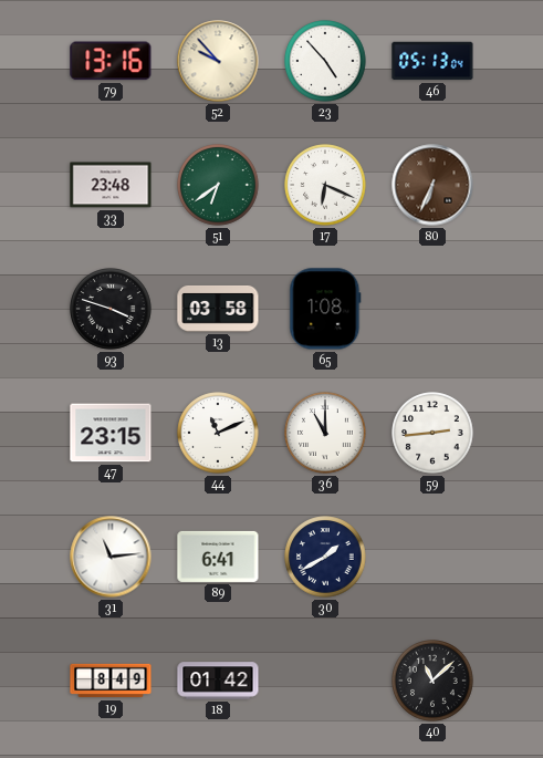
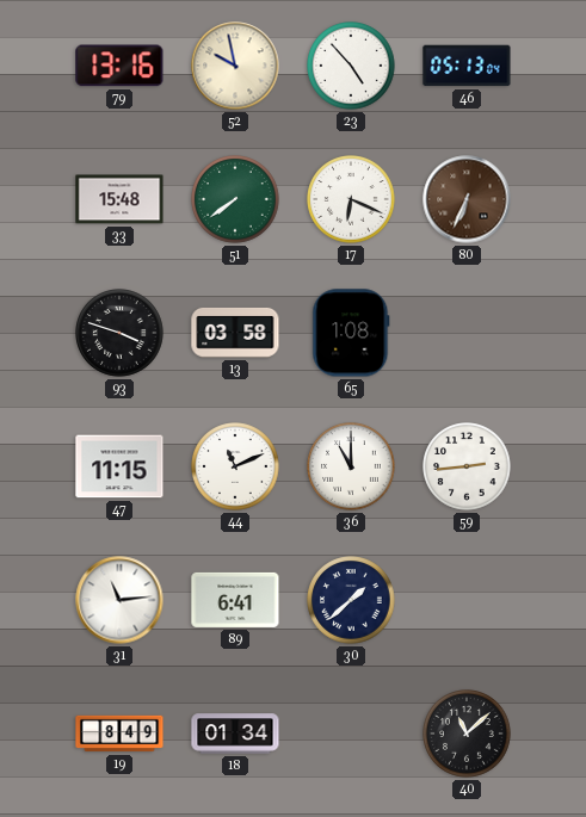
52: 9:53 -> 9:58 (235, 66)
33: 23:48 -> 15:48 (119, 199)
51: 6:39 -> 7:39 (235, 199)
47: 23:15 -> 11:15 (119, 466)
30: 1:40 -> 1:38 (351, 600)
18: 01:42 -> 01:34 (235, 734)
